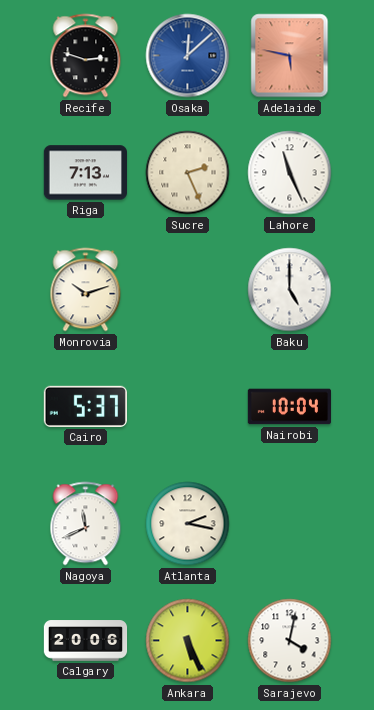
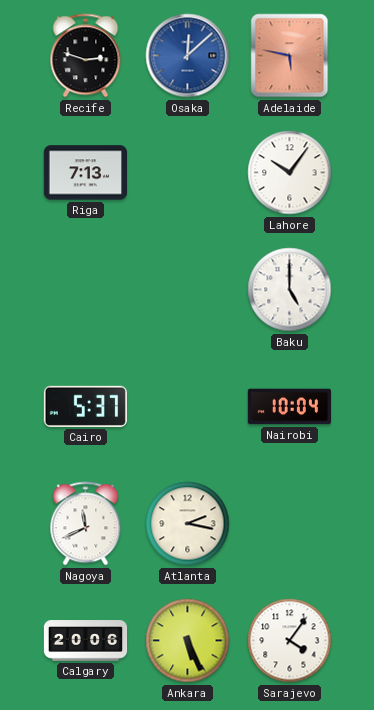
Sucre: 2:26 -> none (188, 173)
Lahore: 11:26 -> 10:06 (290, 173)
Monrovia: 10:12 -> none (86, 290)
Sarajevo: 4:02 -> 4:06 (290, 641)
